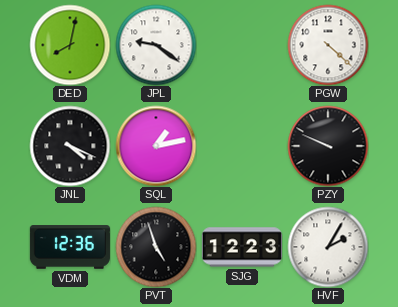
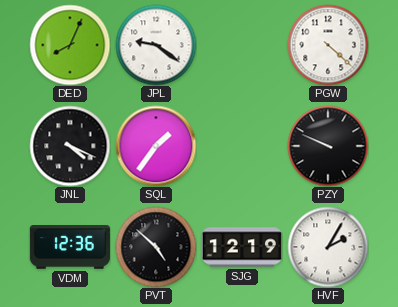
DED: 8:02 -> 8:04 (70, 45)
SQL: 1:13 -> 1:36 (156, 146)
PVT: 4:57 -> 4:52 (156, 247)
SJG: 12:23 -> 12:19 (242, 247)
